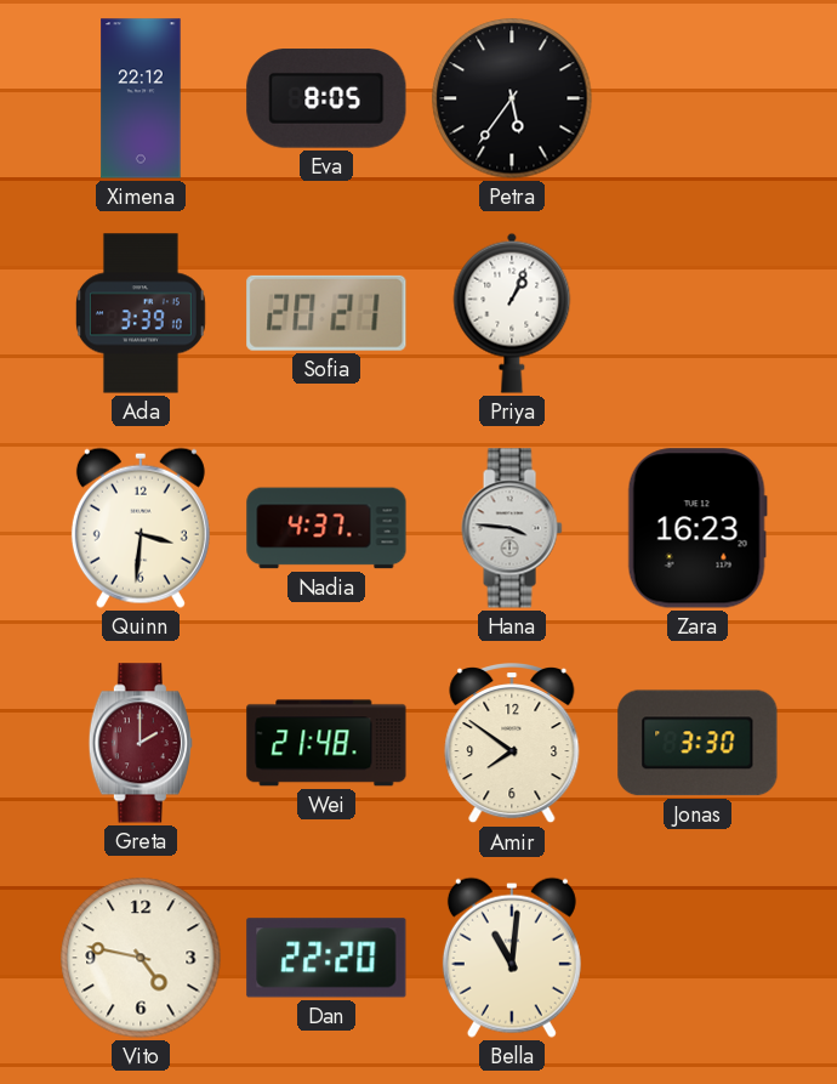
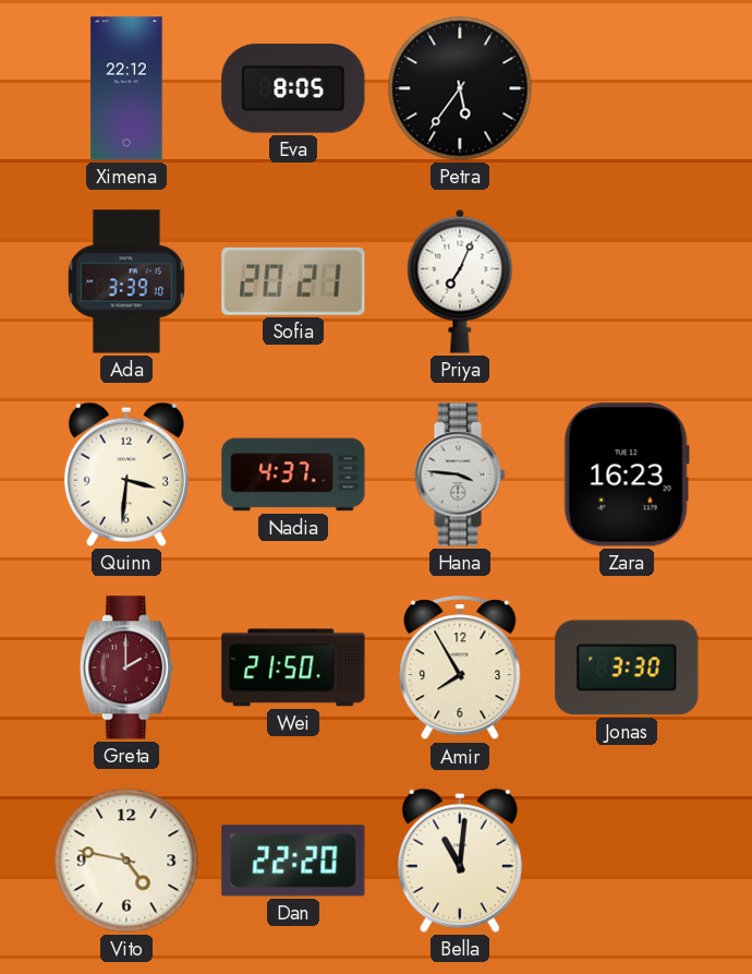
Priya: 1:04 -> 7:04 (460, 281)
Wei: 21:48 -> 21:50 (293, 668)
Amir: 7:51 -> 7:55 (460, 669)
